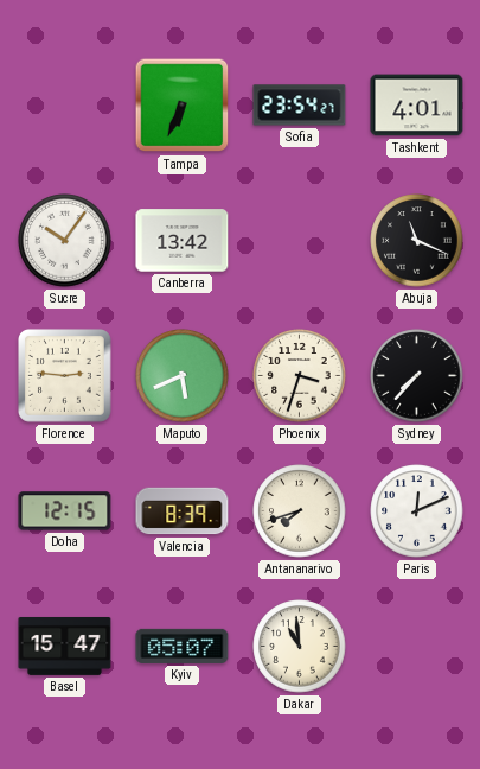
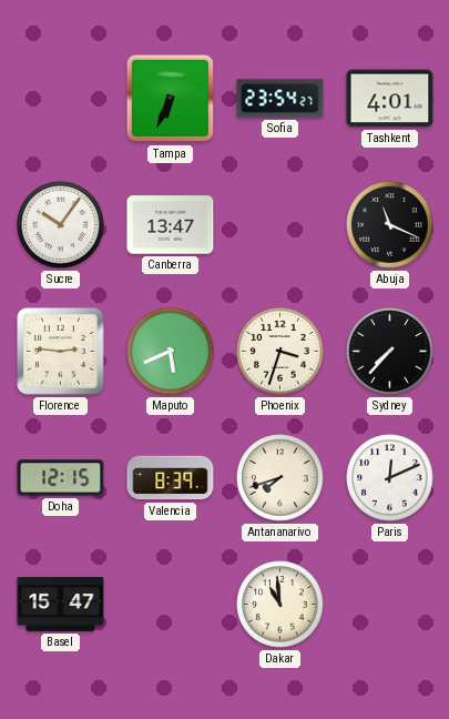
Canberra: 13:42 -> 13:47 (171, 225)
Kyiv: 05:07 -> none (183, 646)
